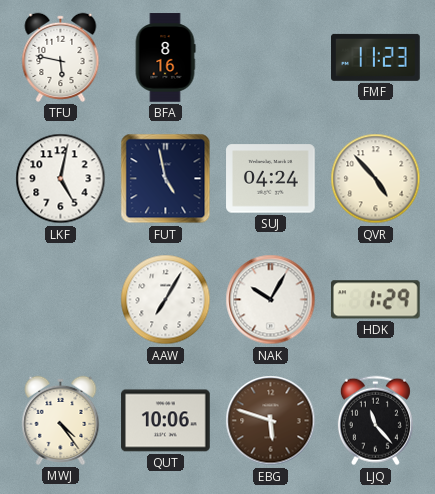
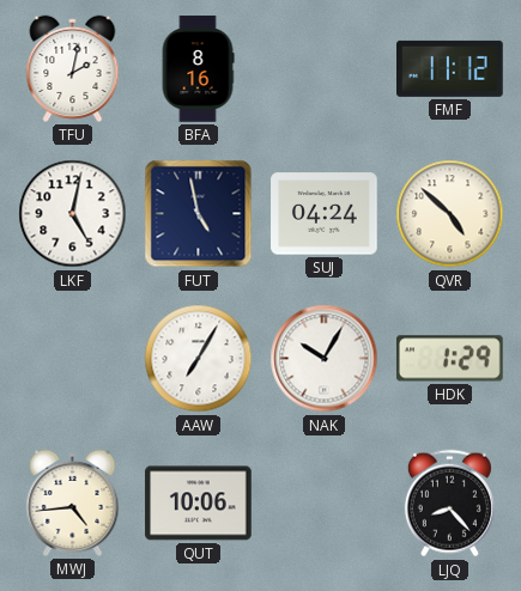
TFU: 5:47 -> 2:02 (73, 68)
FMF: 11:23 -> 11:12 (450, 68)
QVR: 4:53 -> 4:52 (450, 214)
MWJ: 4:24 -> 4:44 (73, 502)
EBG: 5:48 -> none (271, 421)
LJQ: 11:23 -> 8:23 (449, 504)
